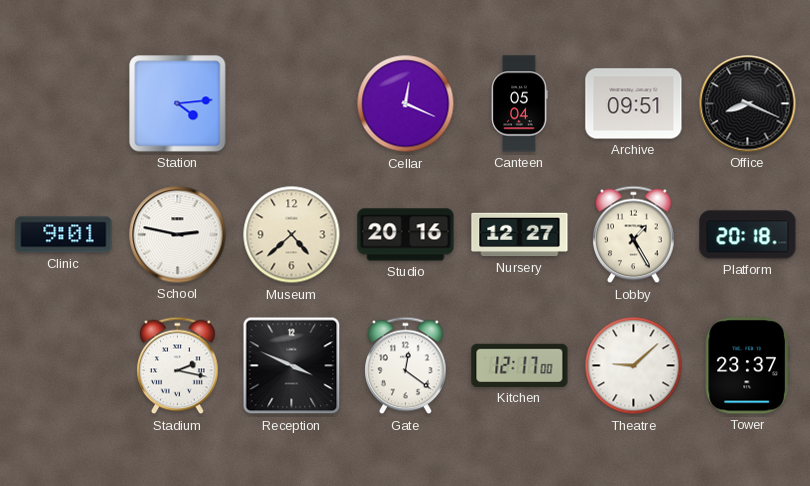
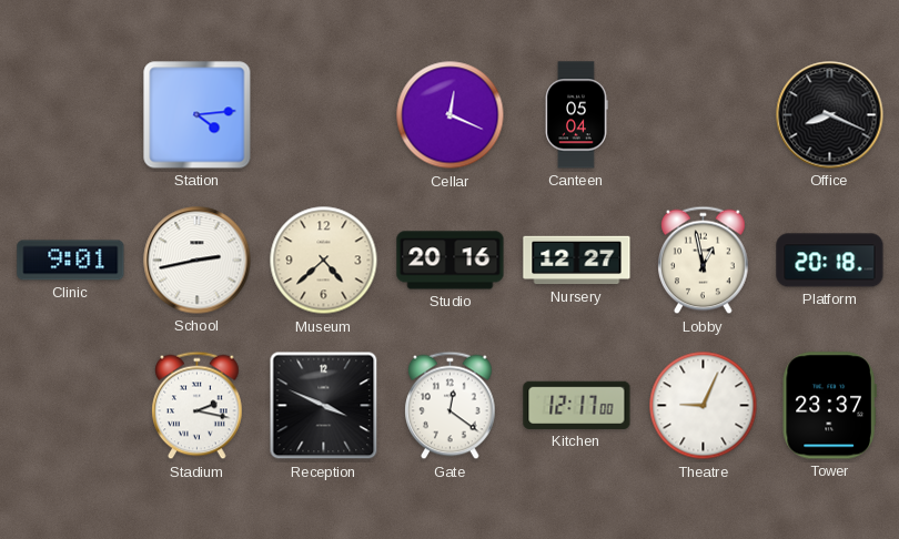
Archive: 09:51 -> none (634, 104)
School: 2:47 -> 2:43 (198, 261)
Lobby: 1:25 -> 12:58 (704, 261)
Theatre: 9:08 -> 9:04 (704, 406)
